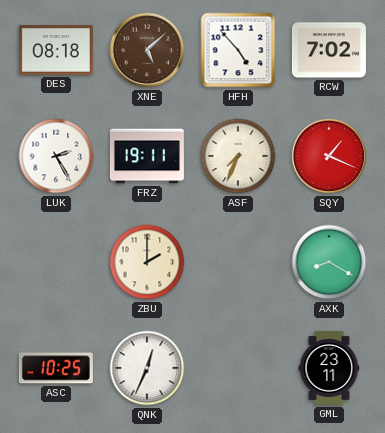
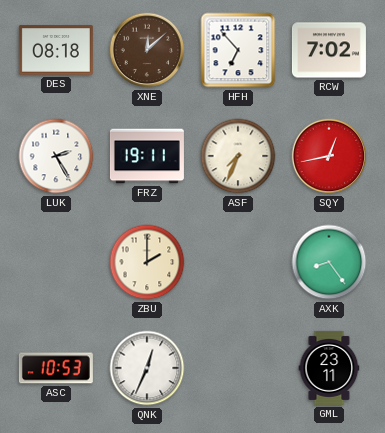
XNE: 5:08 -> 12:08 (147, 50)
HFH: 4:53 -> 6:53 (238, 50)
SQY: 1:19 -> 12:43 (329, 156)
AXK: 8:20 -> 8:24 (329, 262)
ASC: 10:25 -> 10:53 (56, 368)
